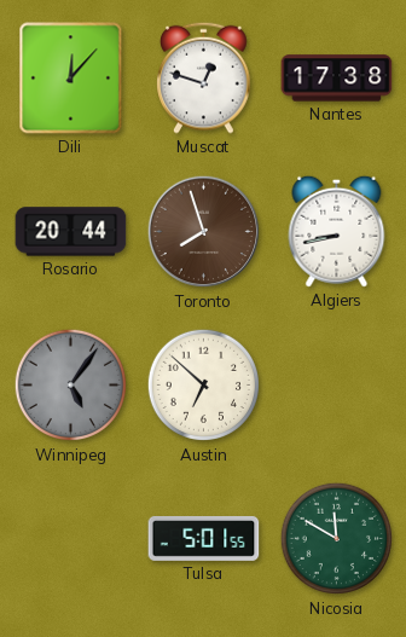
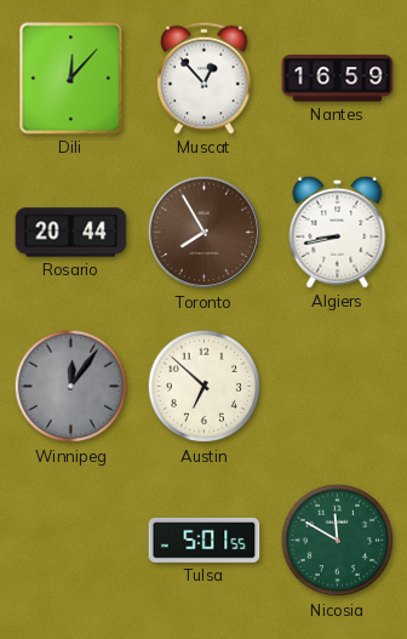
Muscat: 12:48 -> 12:53 (205, 78)
Nantes: 17:38 -> 16:59 (338, 79)
Toronto: 7:57 -> 7:55 (205, 233)
Winnipeg: 5:06 -> 12:06 (71, 387)
